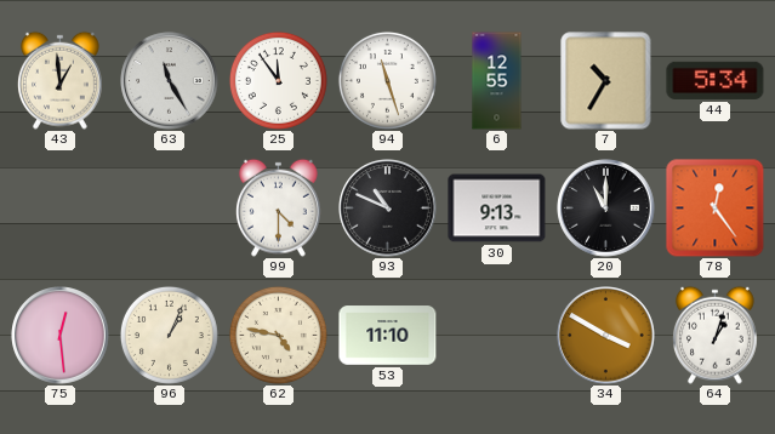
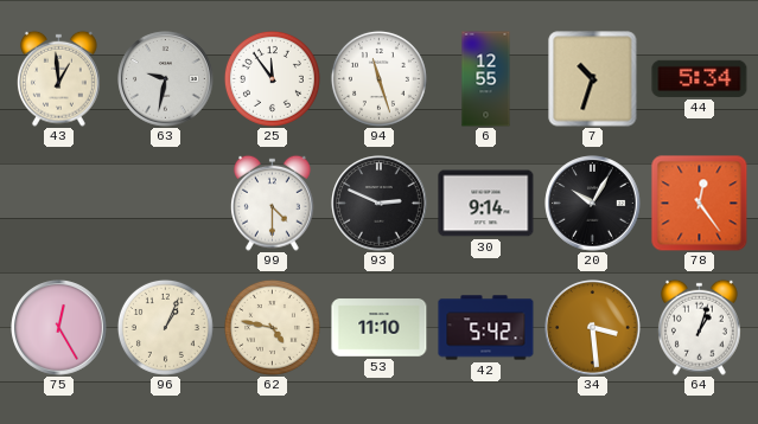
63: 11:25 -> 9:32 (166, 79)
7: 10:35 -> 10:33 (593, 79)
93: 10:49 -> 2:49 (380, 204)
30: 9:13 -> 9:14 (486, 204)
20: 11:00 -> 10:05 (593, 204)
75: 12:29 -> 12:25 (59, 328)
42: none -> 5:42 (486, 328)
34: 3:50 -> 3:29 (593, 328)
